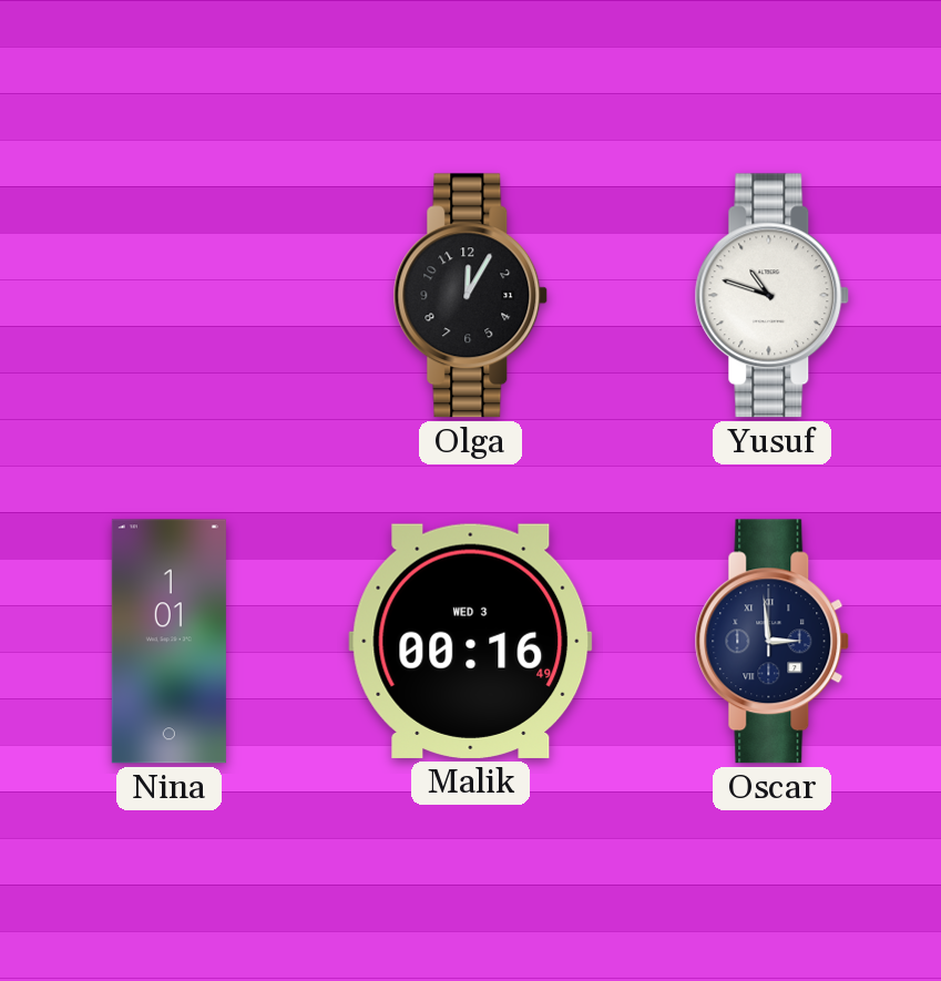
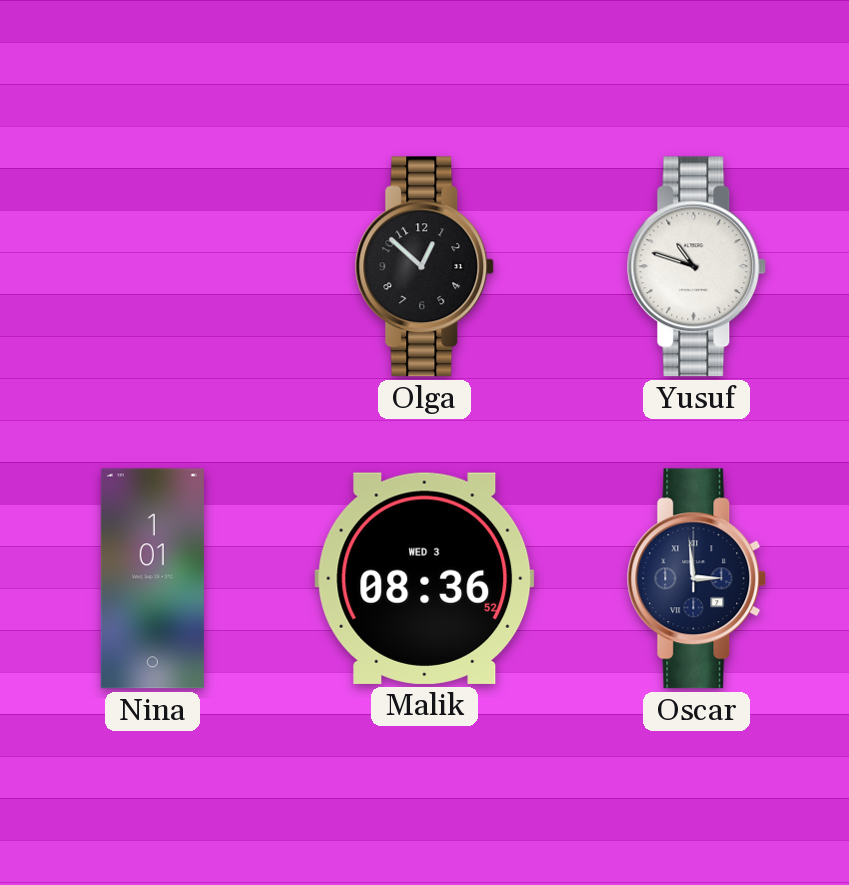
Olga: 12:05 -> 12:52 (425, 267)
Malik: 00:16 -> 08:36 (425, 578)
